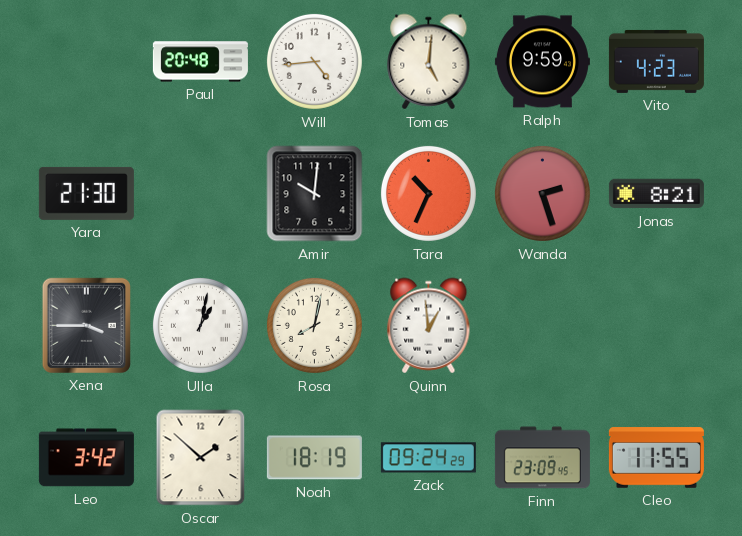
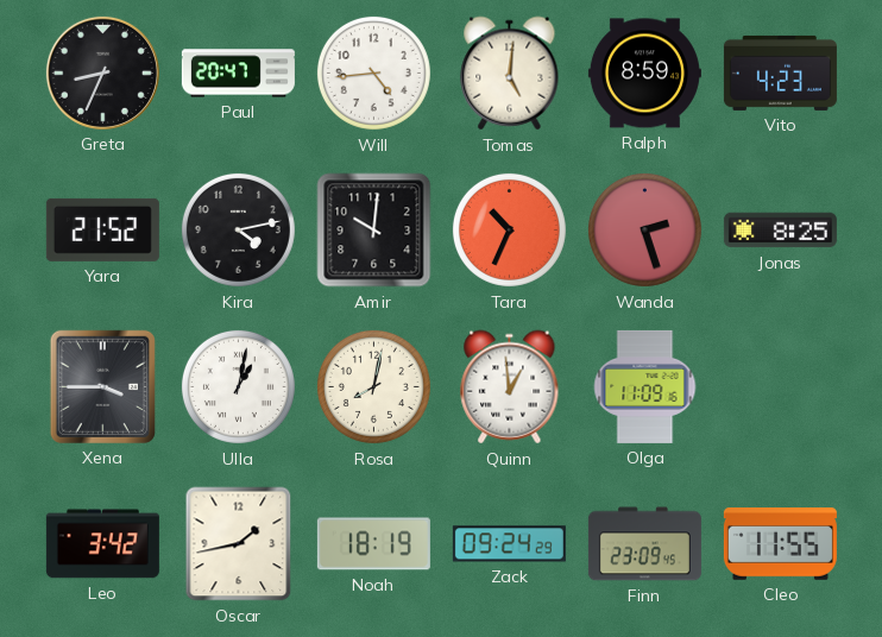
Greta: none -> 8:34 (102, 72)
Paul: 20:48 -> 20:47 (238, 74)
Ralph: 9:59 -> 8:59 (644, 74)
Yara: 21:30 -> 21:52 (102, 229)
Kira: none -> 4:13 (238, 229)
Jonas: 8:21 -> 8:25 (780, 231)
Olga: none -> 11:09 (645, 386)
Oscar: 1:52 -> 1:43 (239, 544)
